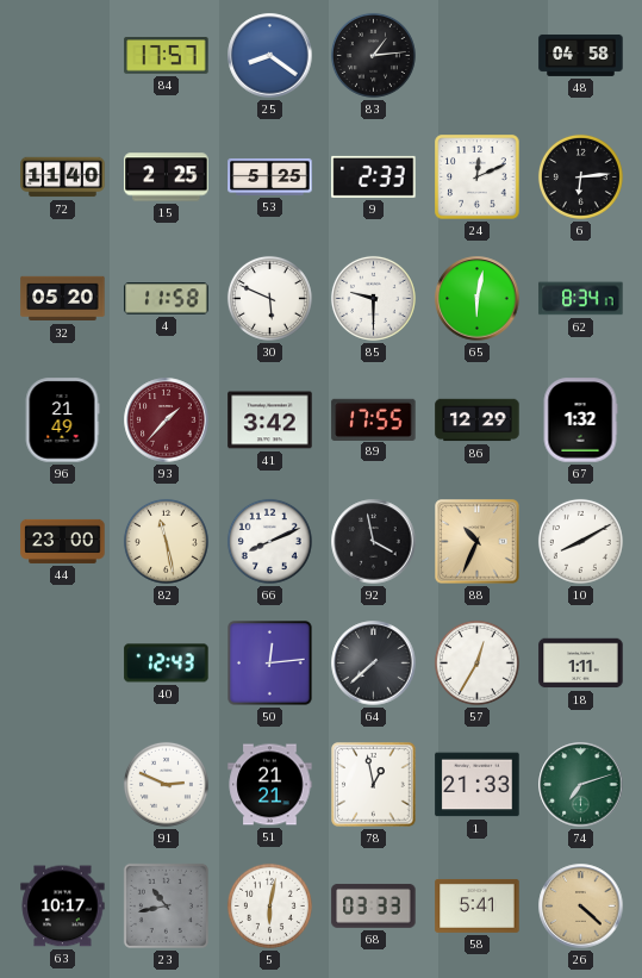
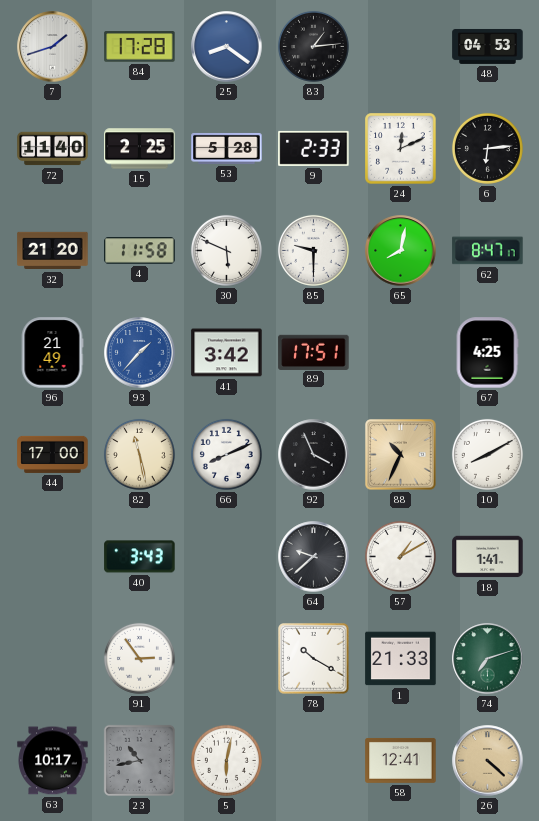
7: none -> 1:42 (53, 47)
84: 17:57 -> 17:28 (140, 47)
48: 04:58 -> 04:53 (488, 46)
53: 5:25 -> 5:28 (227, 148)
32: 05:20 -> 21:20 (53, 251)
65: 6:02 -> 8:02 (401, 251)
62: 8:34 -> 8:47 (488, 251)
93 dial: burgundy -> blue (140, 353)
89: 17:55 -> 17:51 (314, 352)
86: 12:29 -> none (478, 421)
67: 1:32 -> 4:25 (487, 353)
44: 23:00 -> 17:00 (53, 454)
92: 3:58 -> 3:56 (314, 455)
40: 12:43 -> 3:43 (140, 557)
50: 12:14 -> none (270, 664)
64: 7:38 -> 9:38 (314, 557)
57: 12:35 -> 1:10 (400, 556)
18: 1:11 -> 1:41 (488, 557)
91: 2:49 -> 2:54 (139, 658)
51: 21:21 -> none (270, 785)
78: 12:58 -> 10:20 (314, 659)
68: 03:33 -> none (374, 905)
58: 5:41 -> 12:41 (401, 760)
